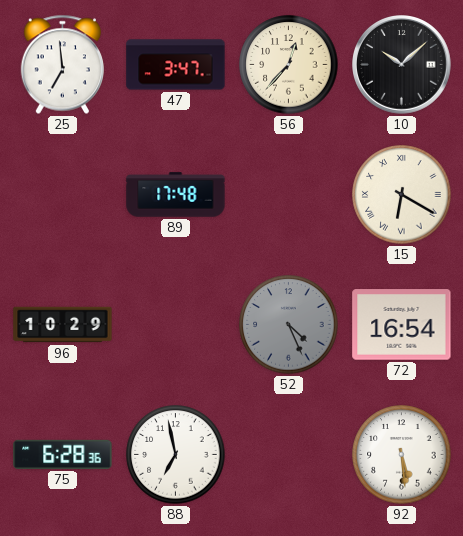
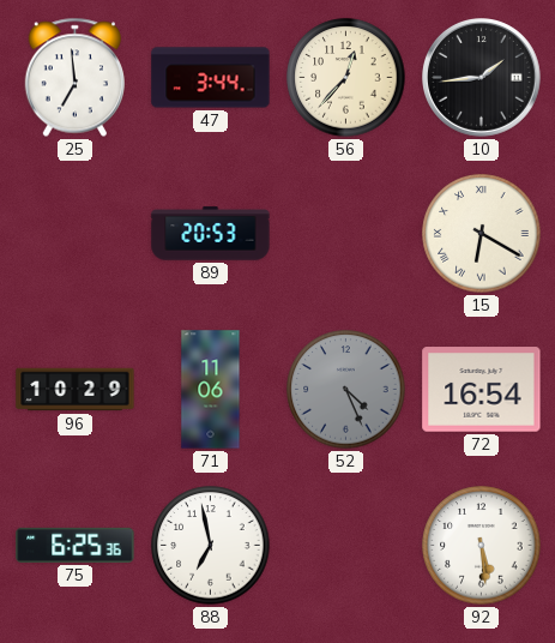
47: 3:47 -> 3:44 (211, 78)
10: 10:08 -> 1:44 (482, 78)
89: 17:48 -> 20:53 (211, 234)
71: none -> 11:06 (211, 390)
75: 6:28 -> 6:25 (76, 545)
